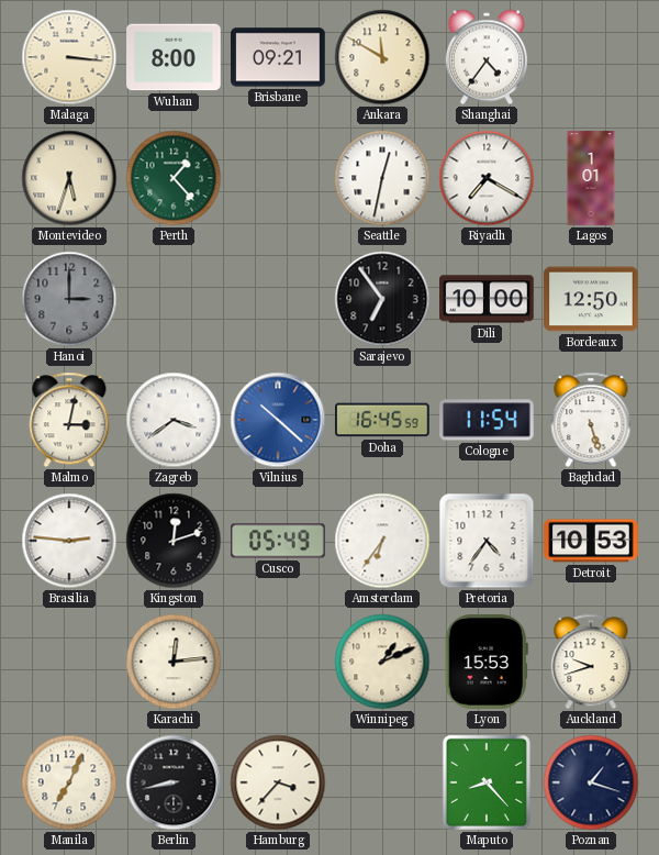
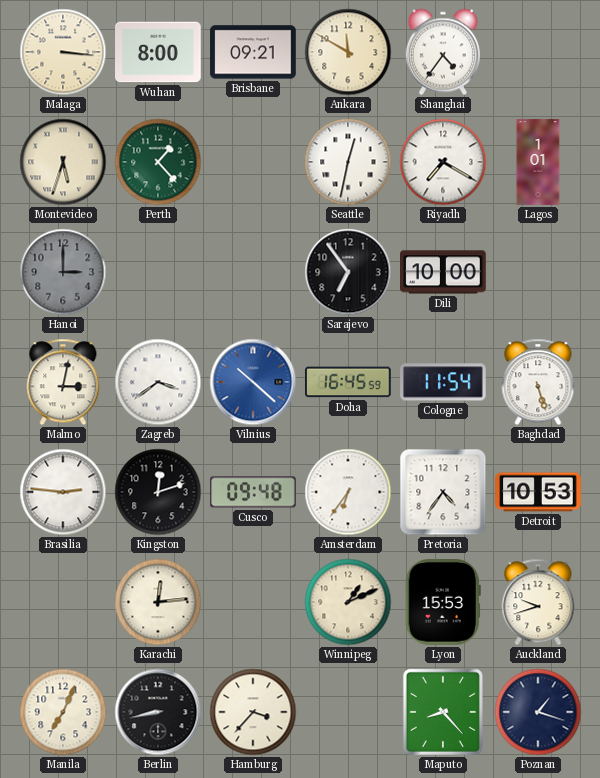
Bordeaux: 12:50 -> none (591, 299)
Cusco: 05:49 -> 09:48 (253, 492)
